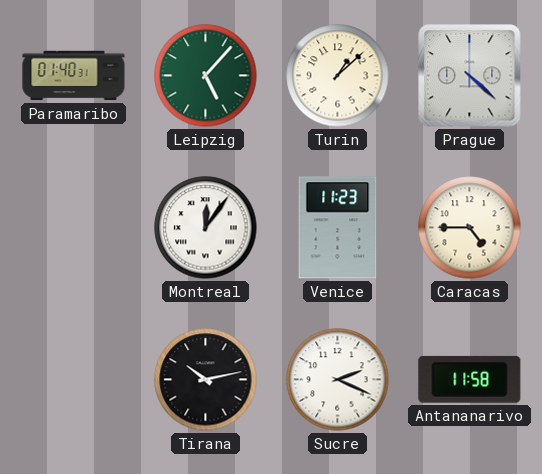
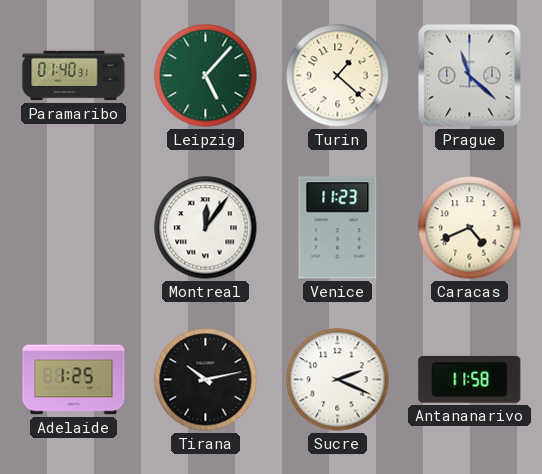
Turin: 1:08 -> 1:22 (338, 76)
Prague: 4:22 -> 11:22 (470, 76)
Caracas: 4:45 -> 4:41 (470, 228)
Adelaide: none -> 1:25 (74, 380)
